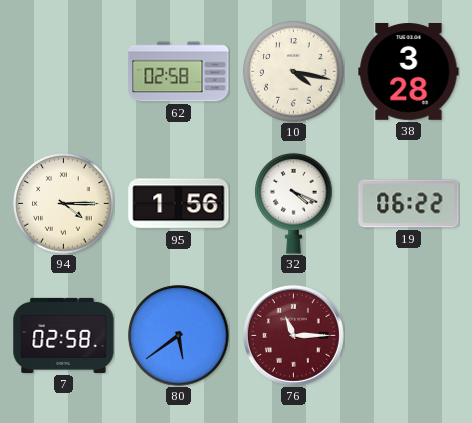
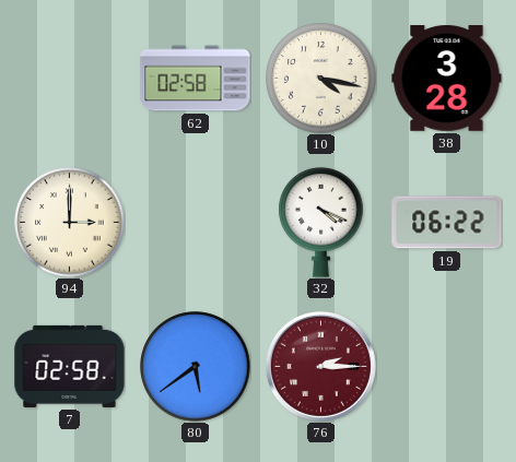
94: 4:15 -> 3:00 (70, 223)
95: 1:56 -> none (179, 204)
76: 11:15 -> 2:15 (320, 366)
